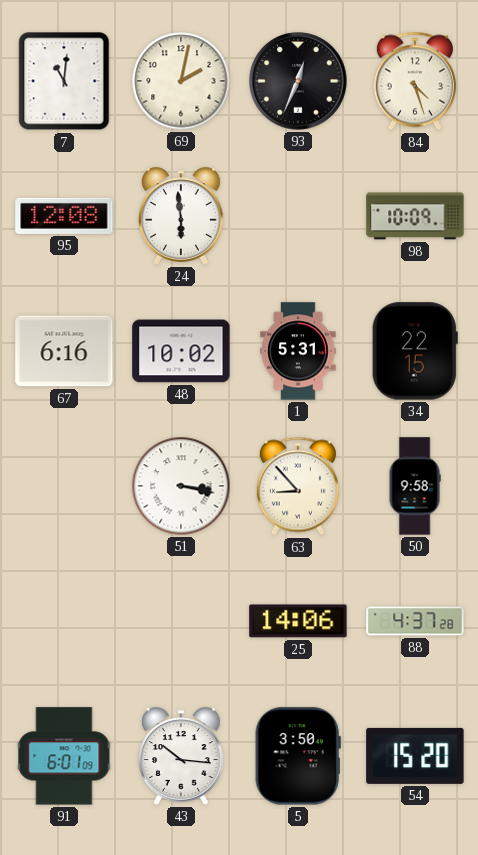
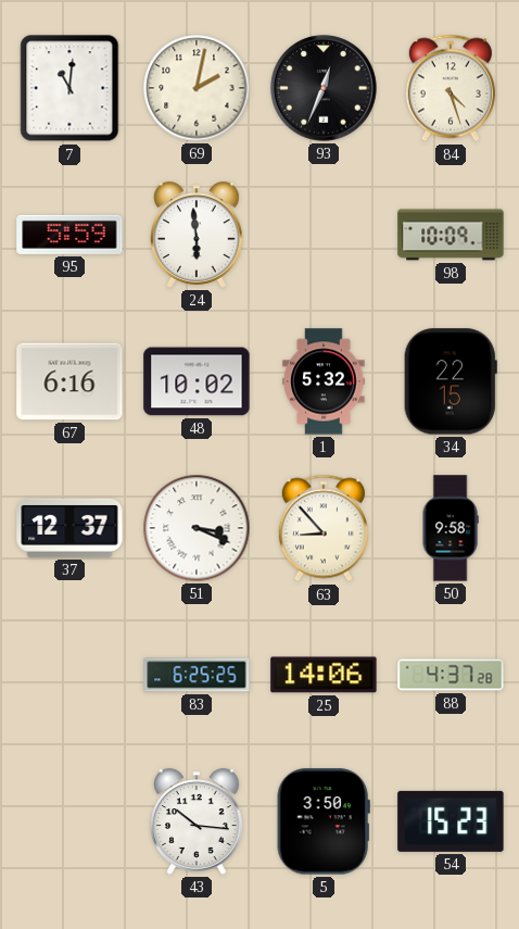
95: 12:08 -> 5:59 (69, 235)
1: 5:31 -> 5:32 (324, 381)
37: none -> 12:37 (69, 528)
51: 3:17 -> 3:19 (197, 528)
83: none -> 6:25 (197, 675)
91: 6:01 -> none (64, 756)
54: 15:20 -> 15:23 (451, 821)
